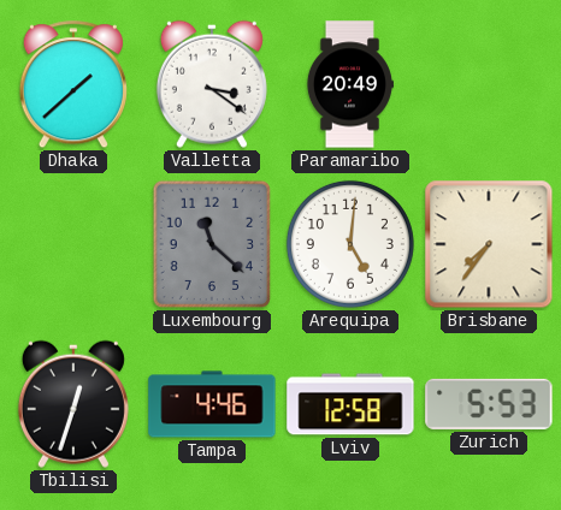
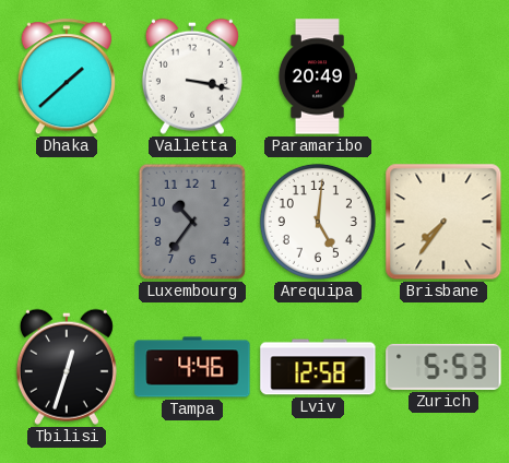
Valletta: 3:21 -> 3:17 (192, 76)
Luxembourg: 11:22 -> 10:36 (191, 222)
